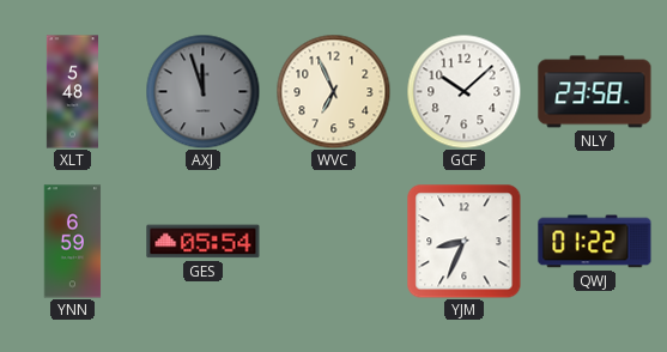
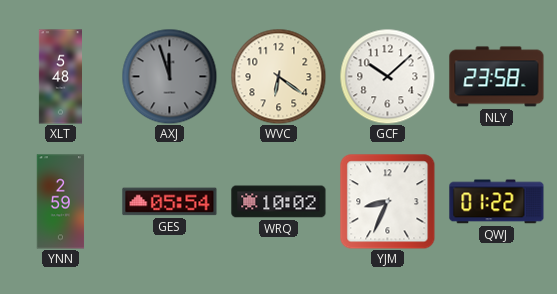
WVC: 6:56 -> 6:21 (278, 76)
YNN: 6:59 -> 2:59 (61, 202)
WRQ: none -> 10:02 (279, 202)
